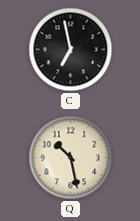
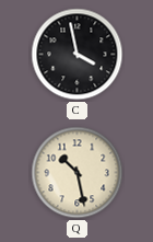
C: 6:58 -> 3:58 (78, 55)
